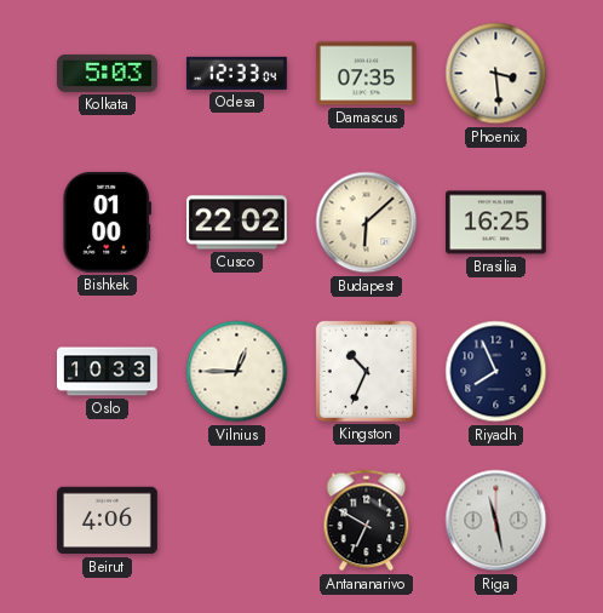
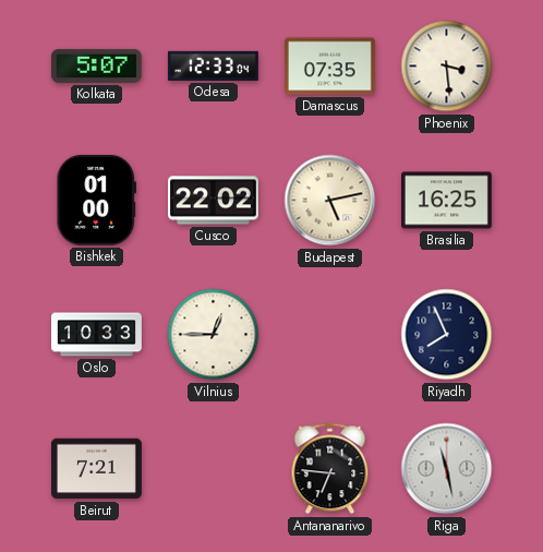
Kolkata: 5:03 -> 5:07 (96, 65)
Budapest: 6:08 -> 5:13 (330, 201)
Kingston: 10:34 -> none (366, 371)
Beirut: 4:06 -> 7:21 (97, 469)
Antananarivo: 6:50 -> 6:46 (330, 469)
